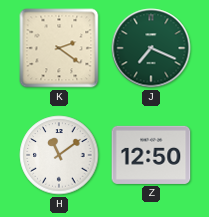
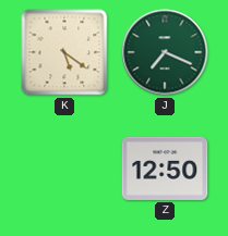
K: 2:21 -> 5:21 (64, 52)
H: 11:09 -> none (59, 155)
